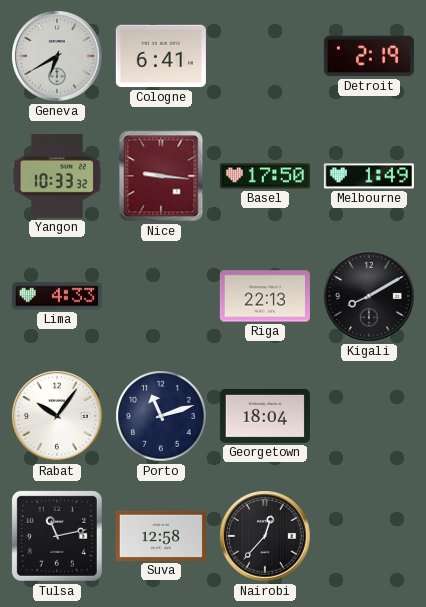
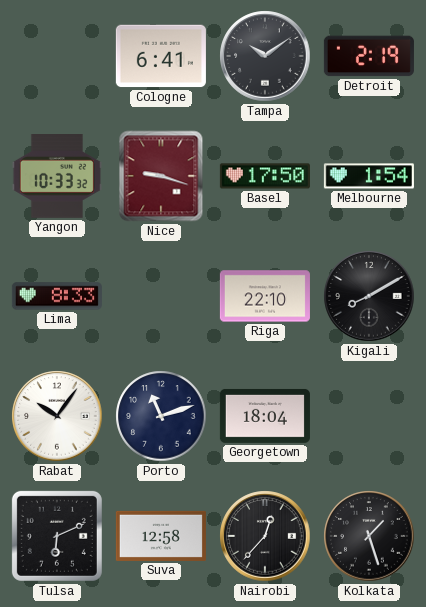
Geneva: 6:40 -> none (57, 56)
Tampa: none -> 10:09 (265, 56)
Nice: 9:16 -> 9:18 (161, 176)
Melbourne: 1:49 -> 1:54 (369, 176)
Lima: 4:33 -> 8:33 (57, 296)
Riga: 22:13 -> 22:10 (265, 296)
Tulsa: 11:13 -> 6:11 (57, 536)
Kolkata: none -> 1:27 (369, 536)
